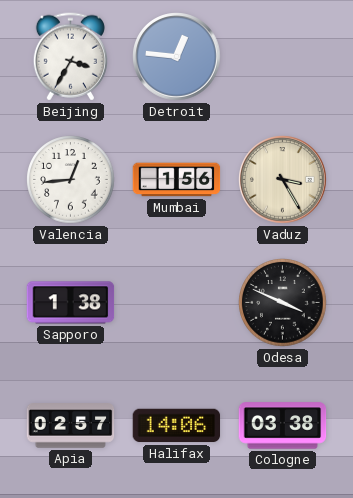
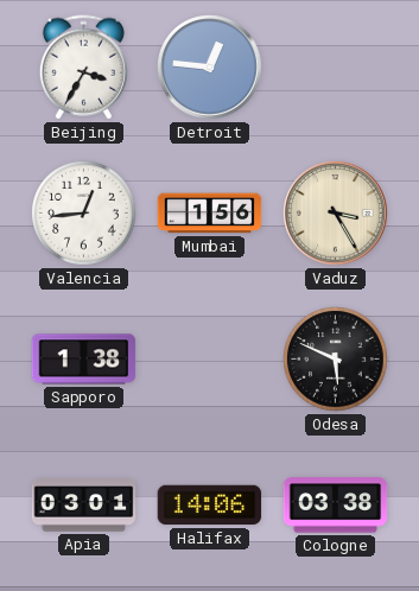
Odesa: 3:49 -> 5:49 (336, 360)
Apia: 02:57 -> 03:01 (84, 506)
